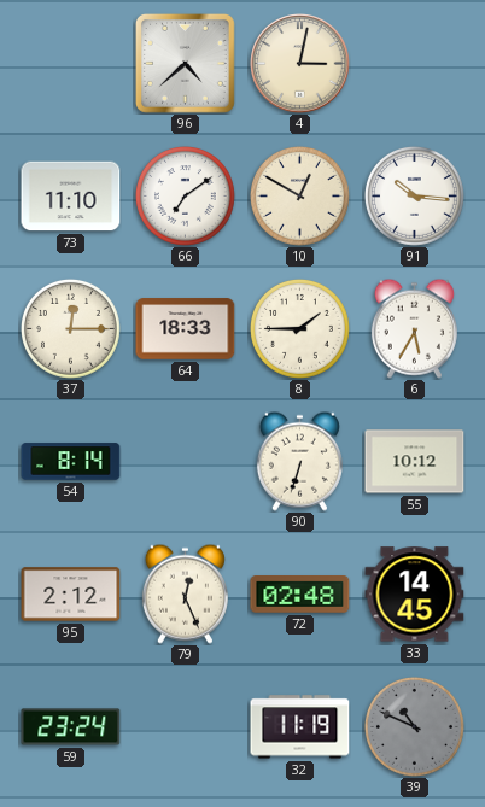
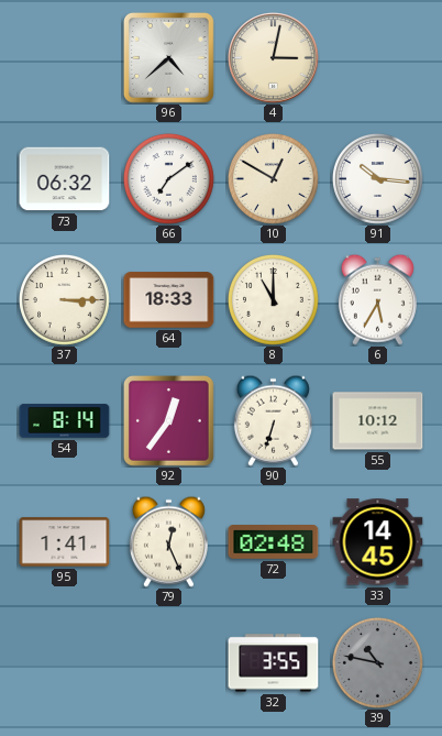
73: 11:10 -> 06:32 (65, 179)
37: 12:15 -> 3:15 (65, 300)
8: 1:45 -> 11:00 (274, 300)
92: none -> 12:36 (169, 421)
95: 2:12 -> 1:41 (65, 542)
59: 23:24 -> none (71, 727)
32: 11:19 -> 3:55 (274, 663)
39: 10:49 -> 10:47 (378, 663)
